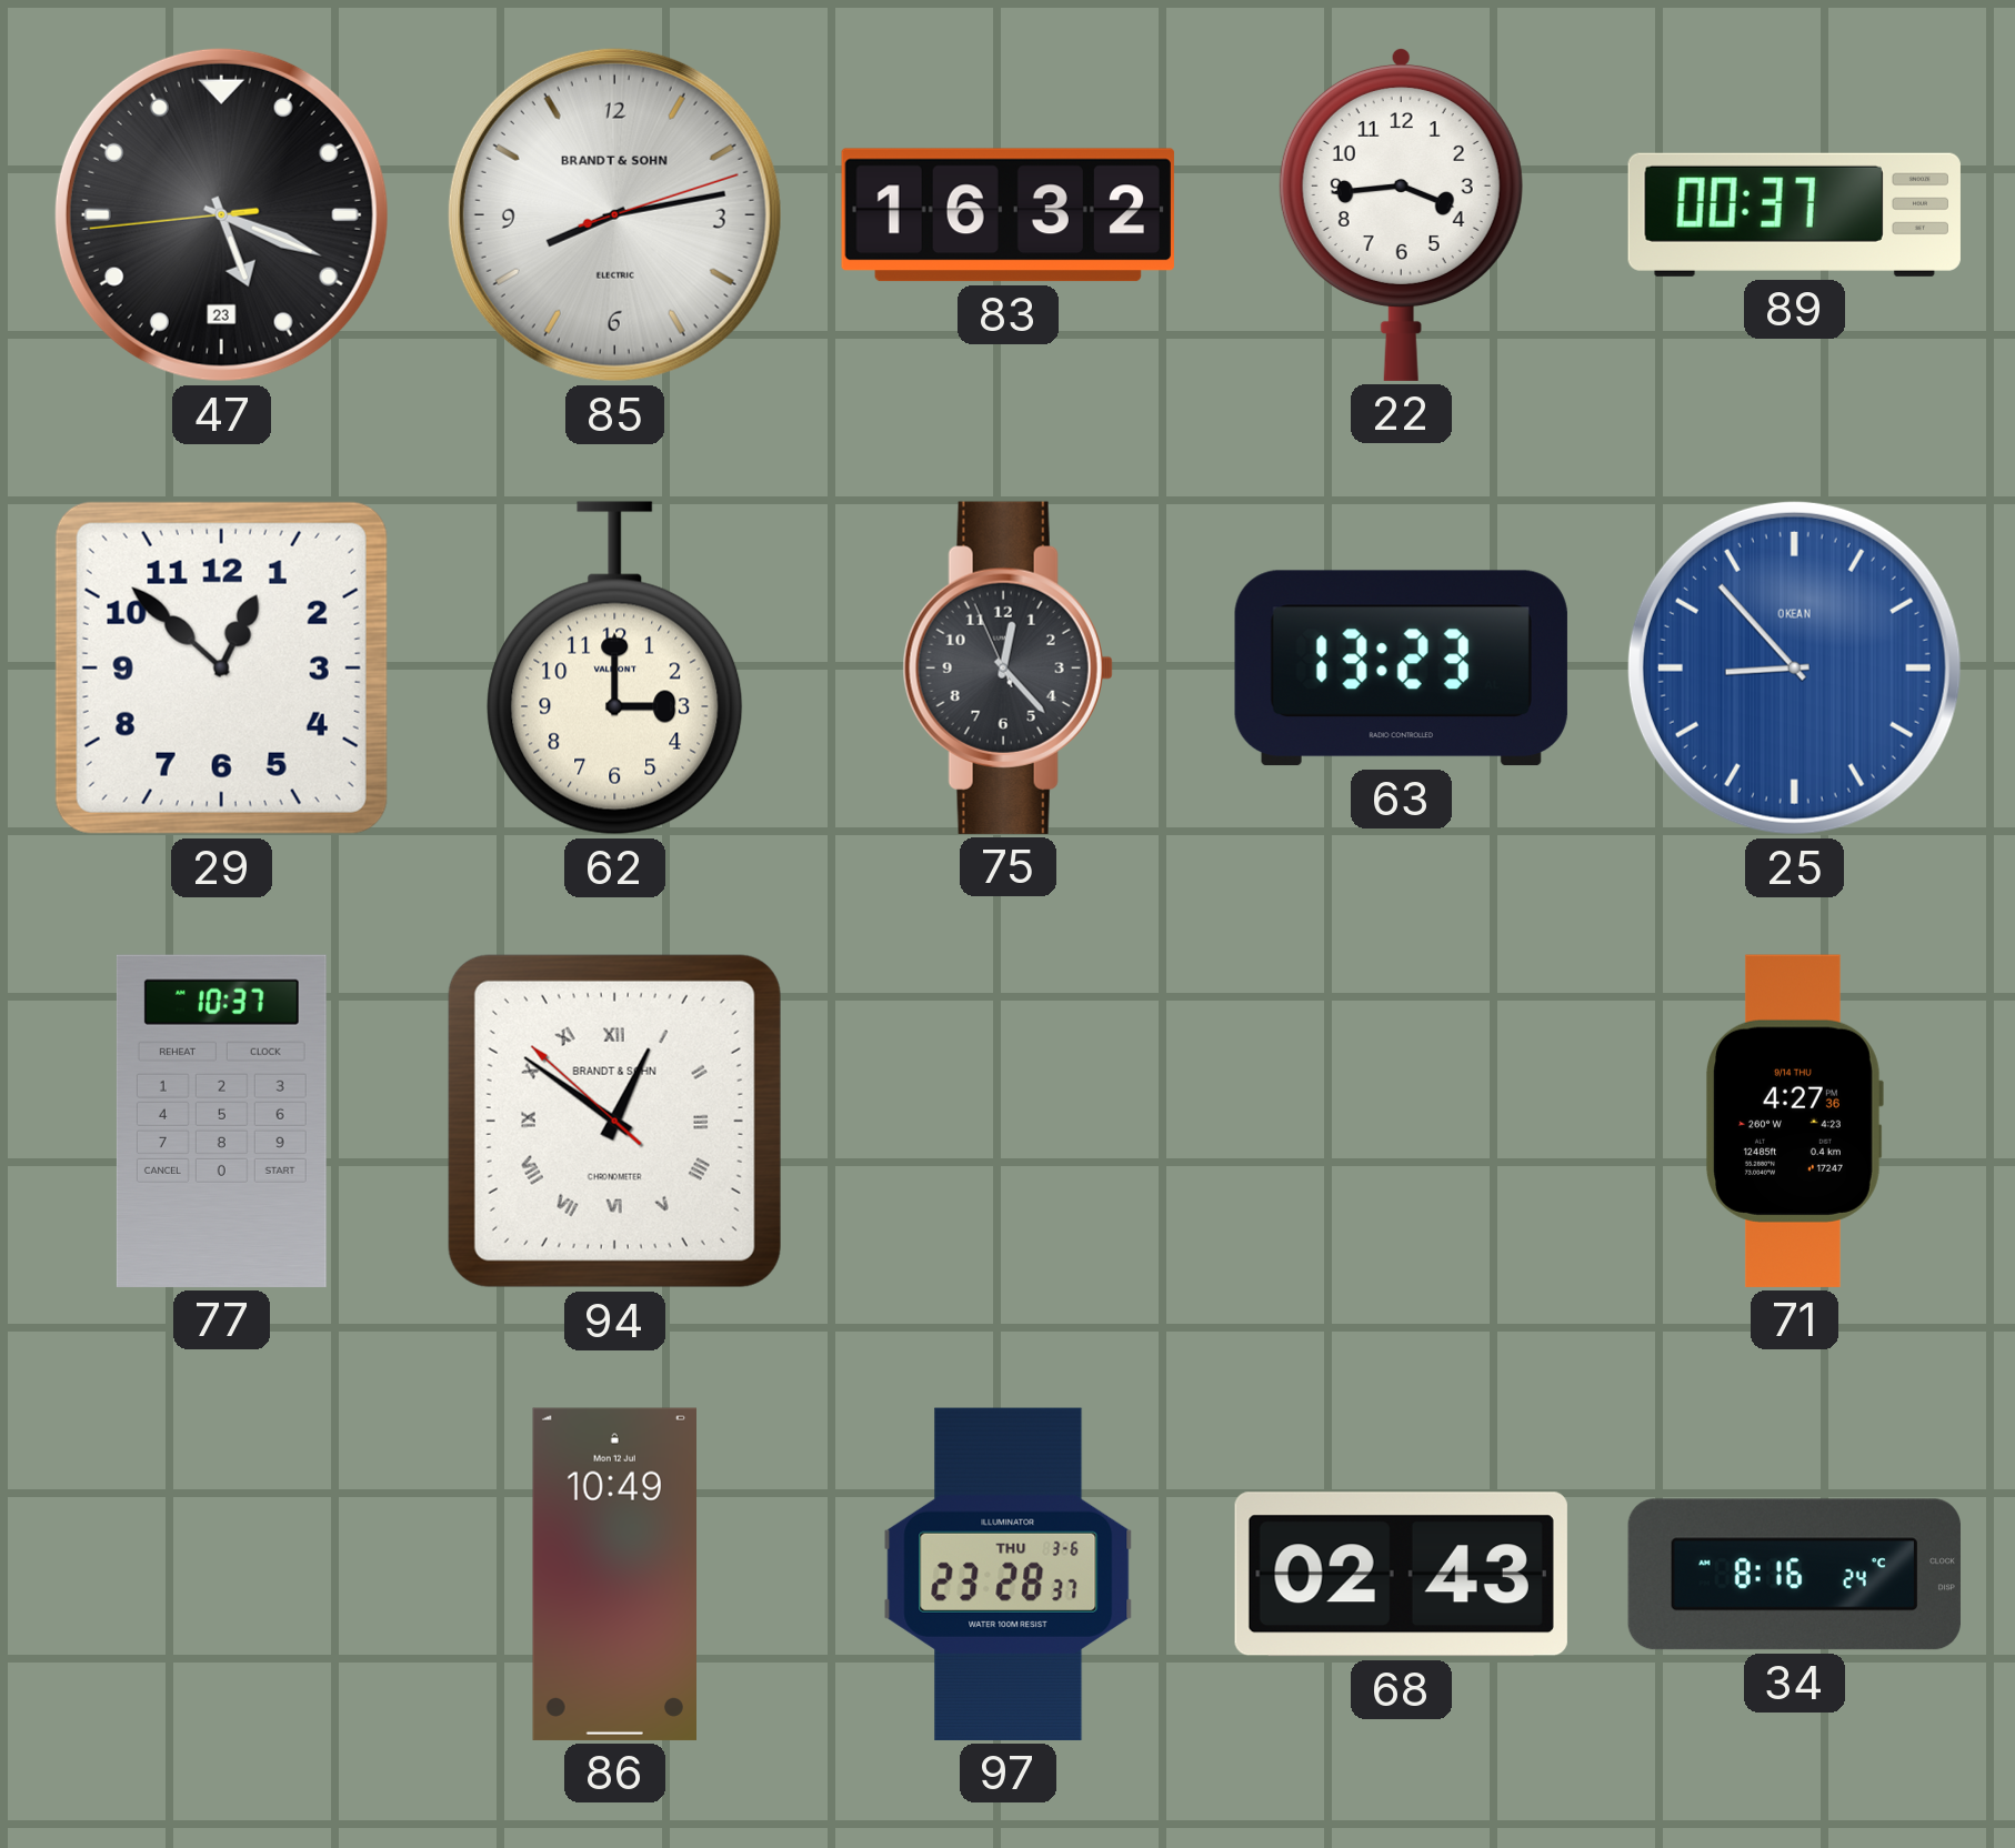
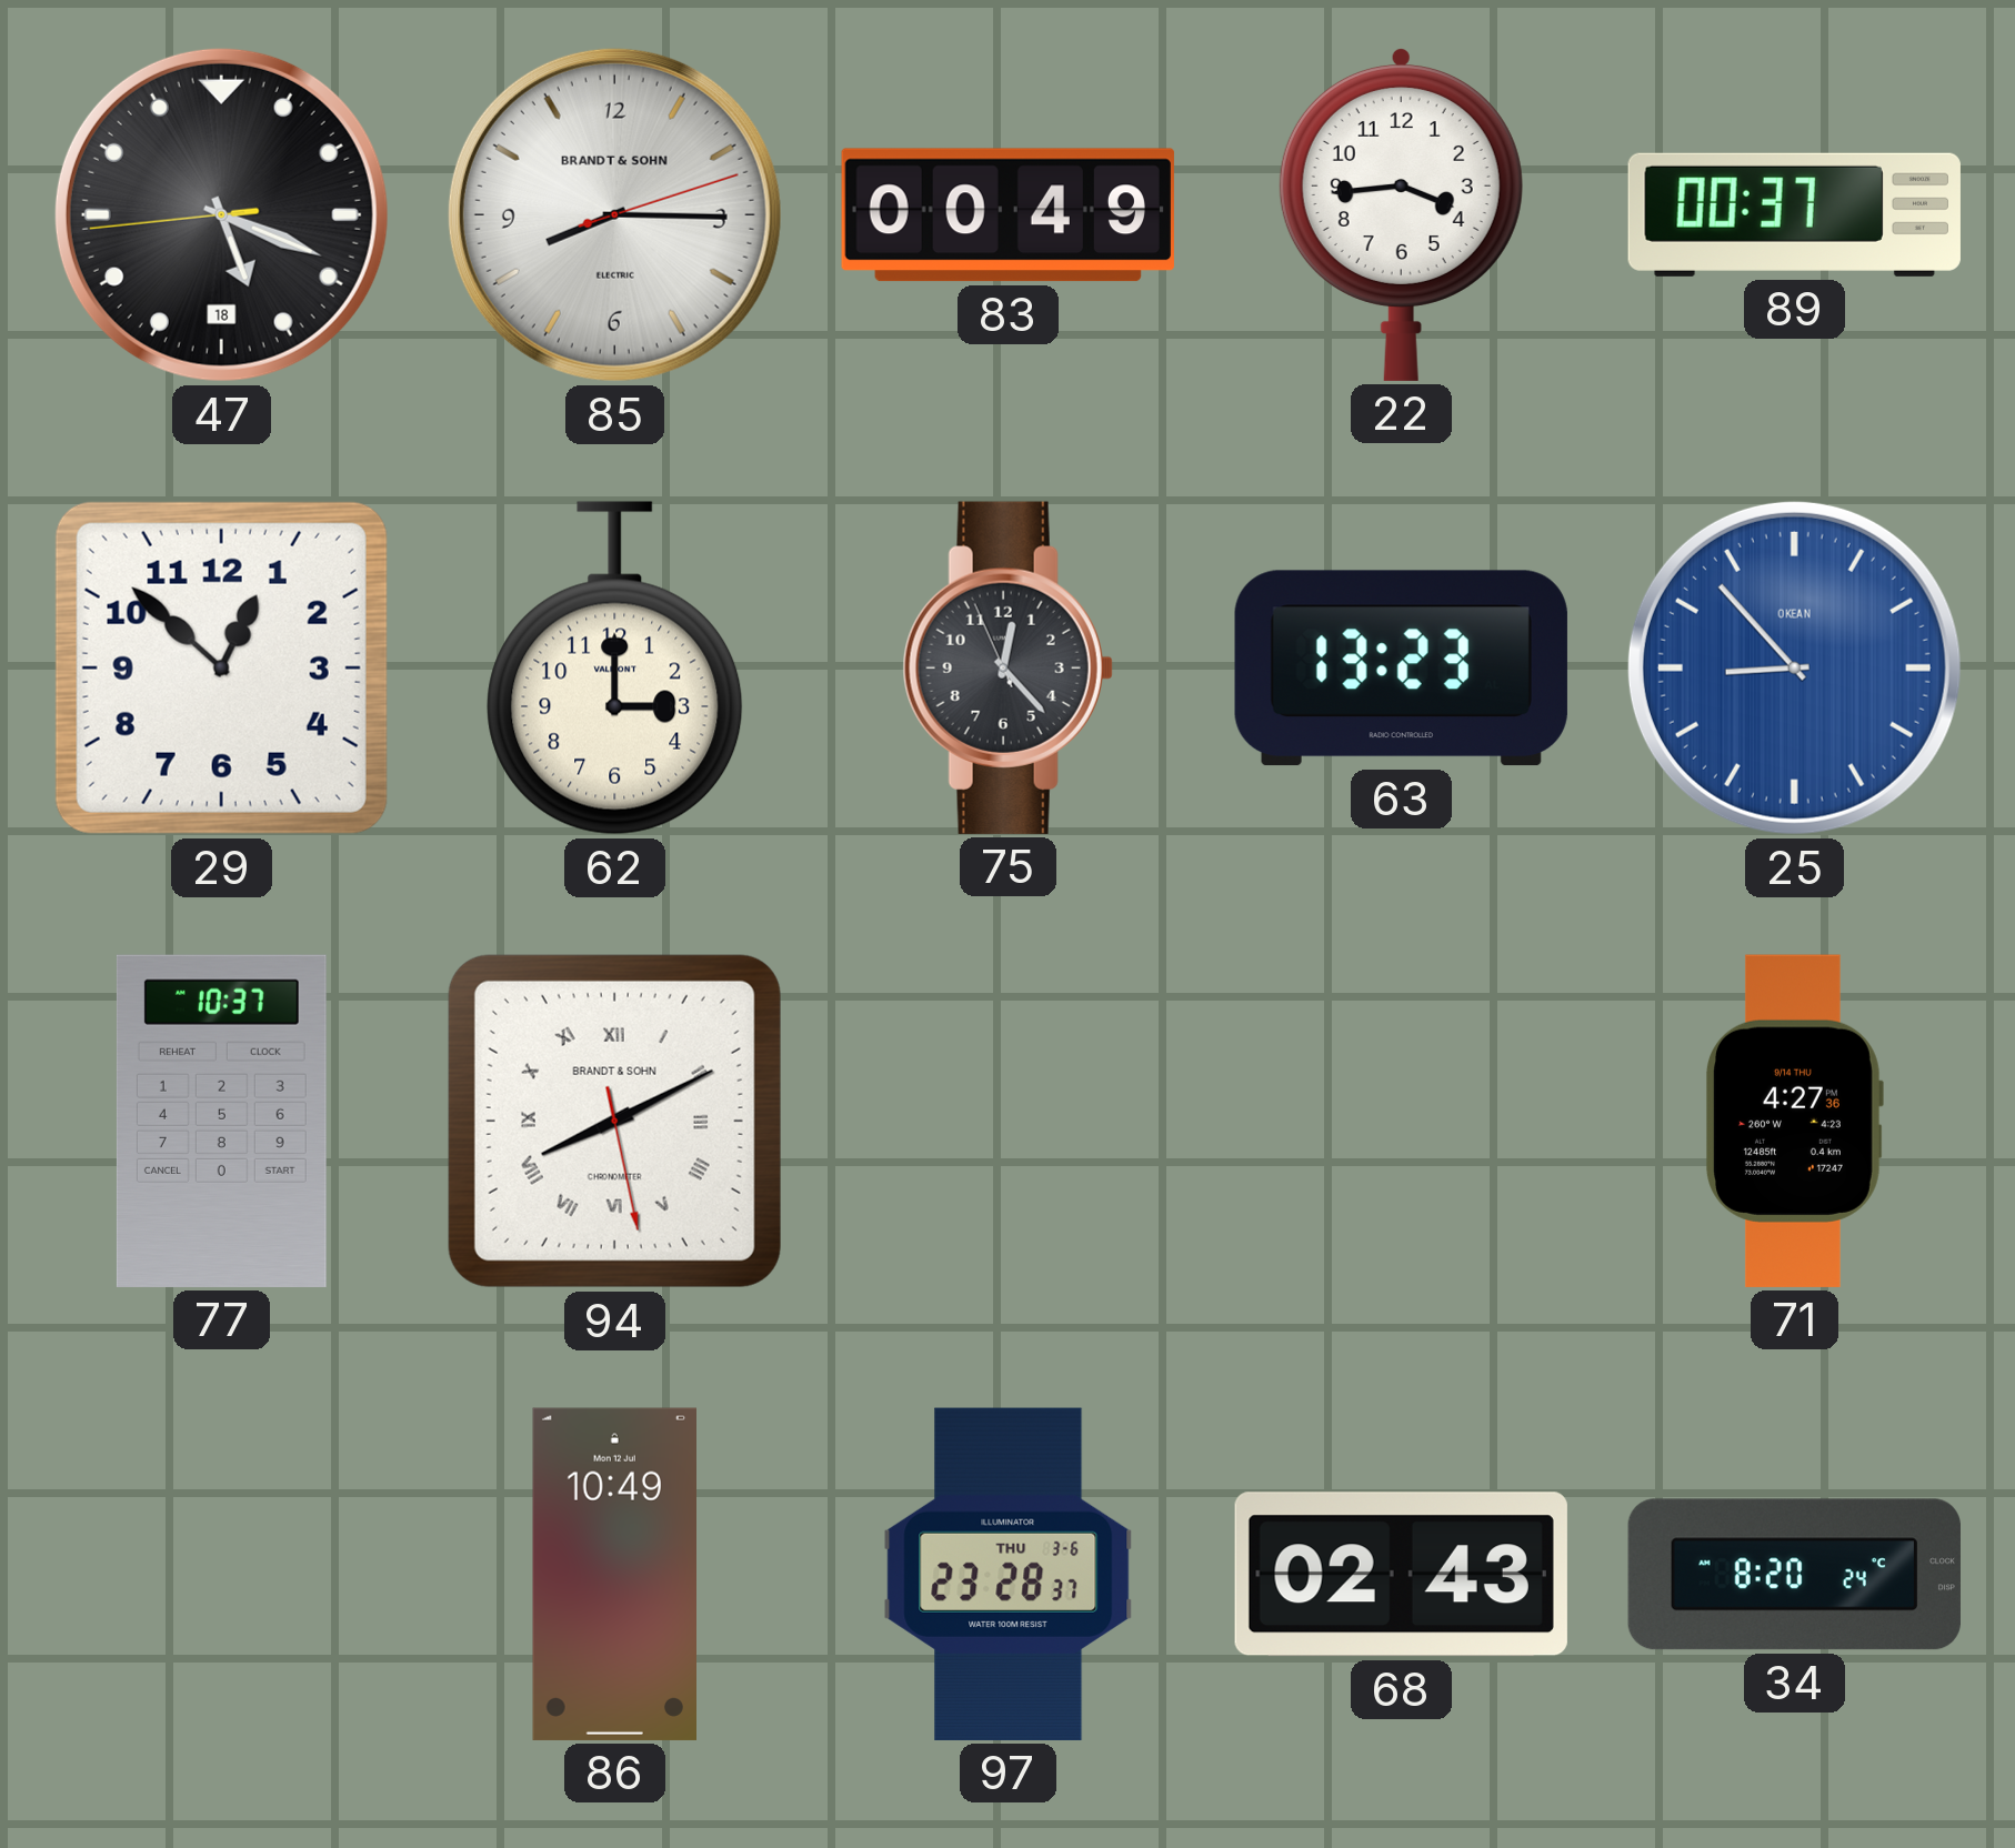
47 date: 23 -> 18 (221, 214)
85: 8:13 -> 8:15 (614, 214)
83: 16:32 -> 00:49 (1008, 215)
94: 12:50 -> 8:10 (614, 1121)
34: 8:16 -> 8:20 (1794, 1575)
